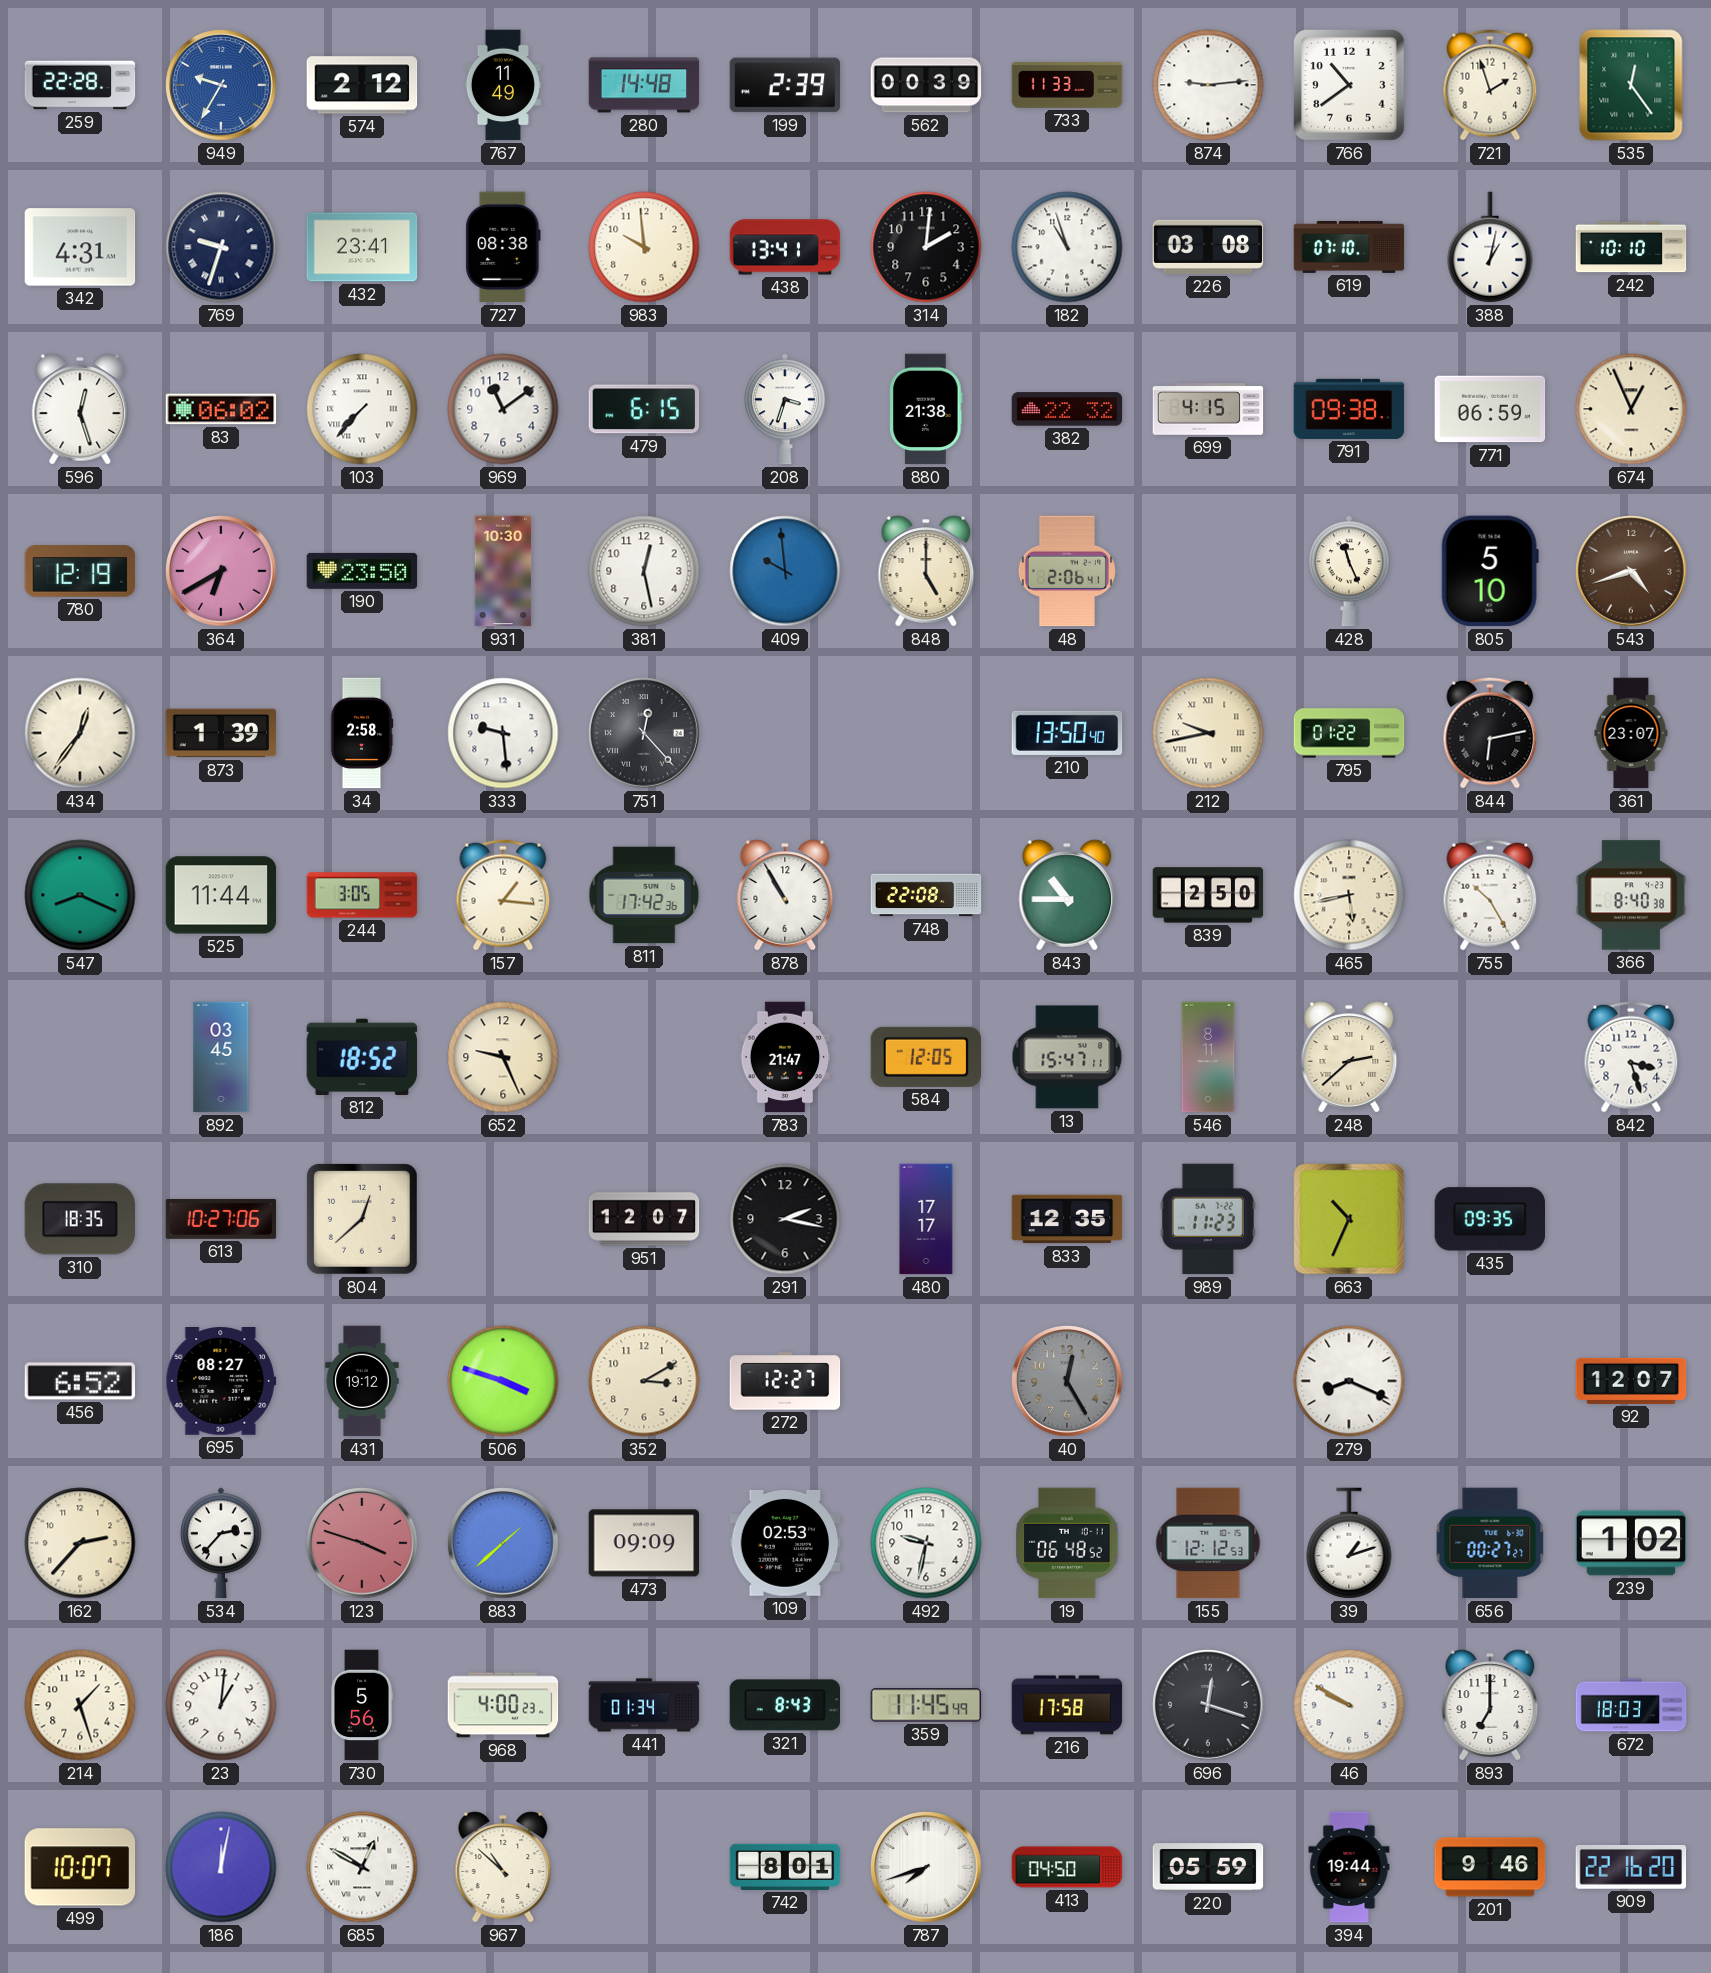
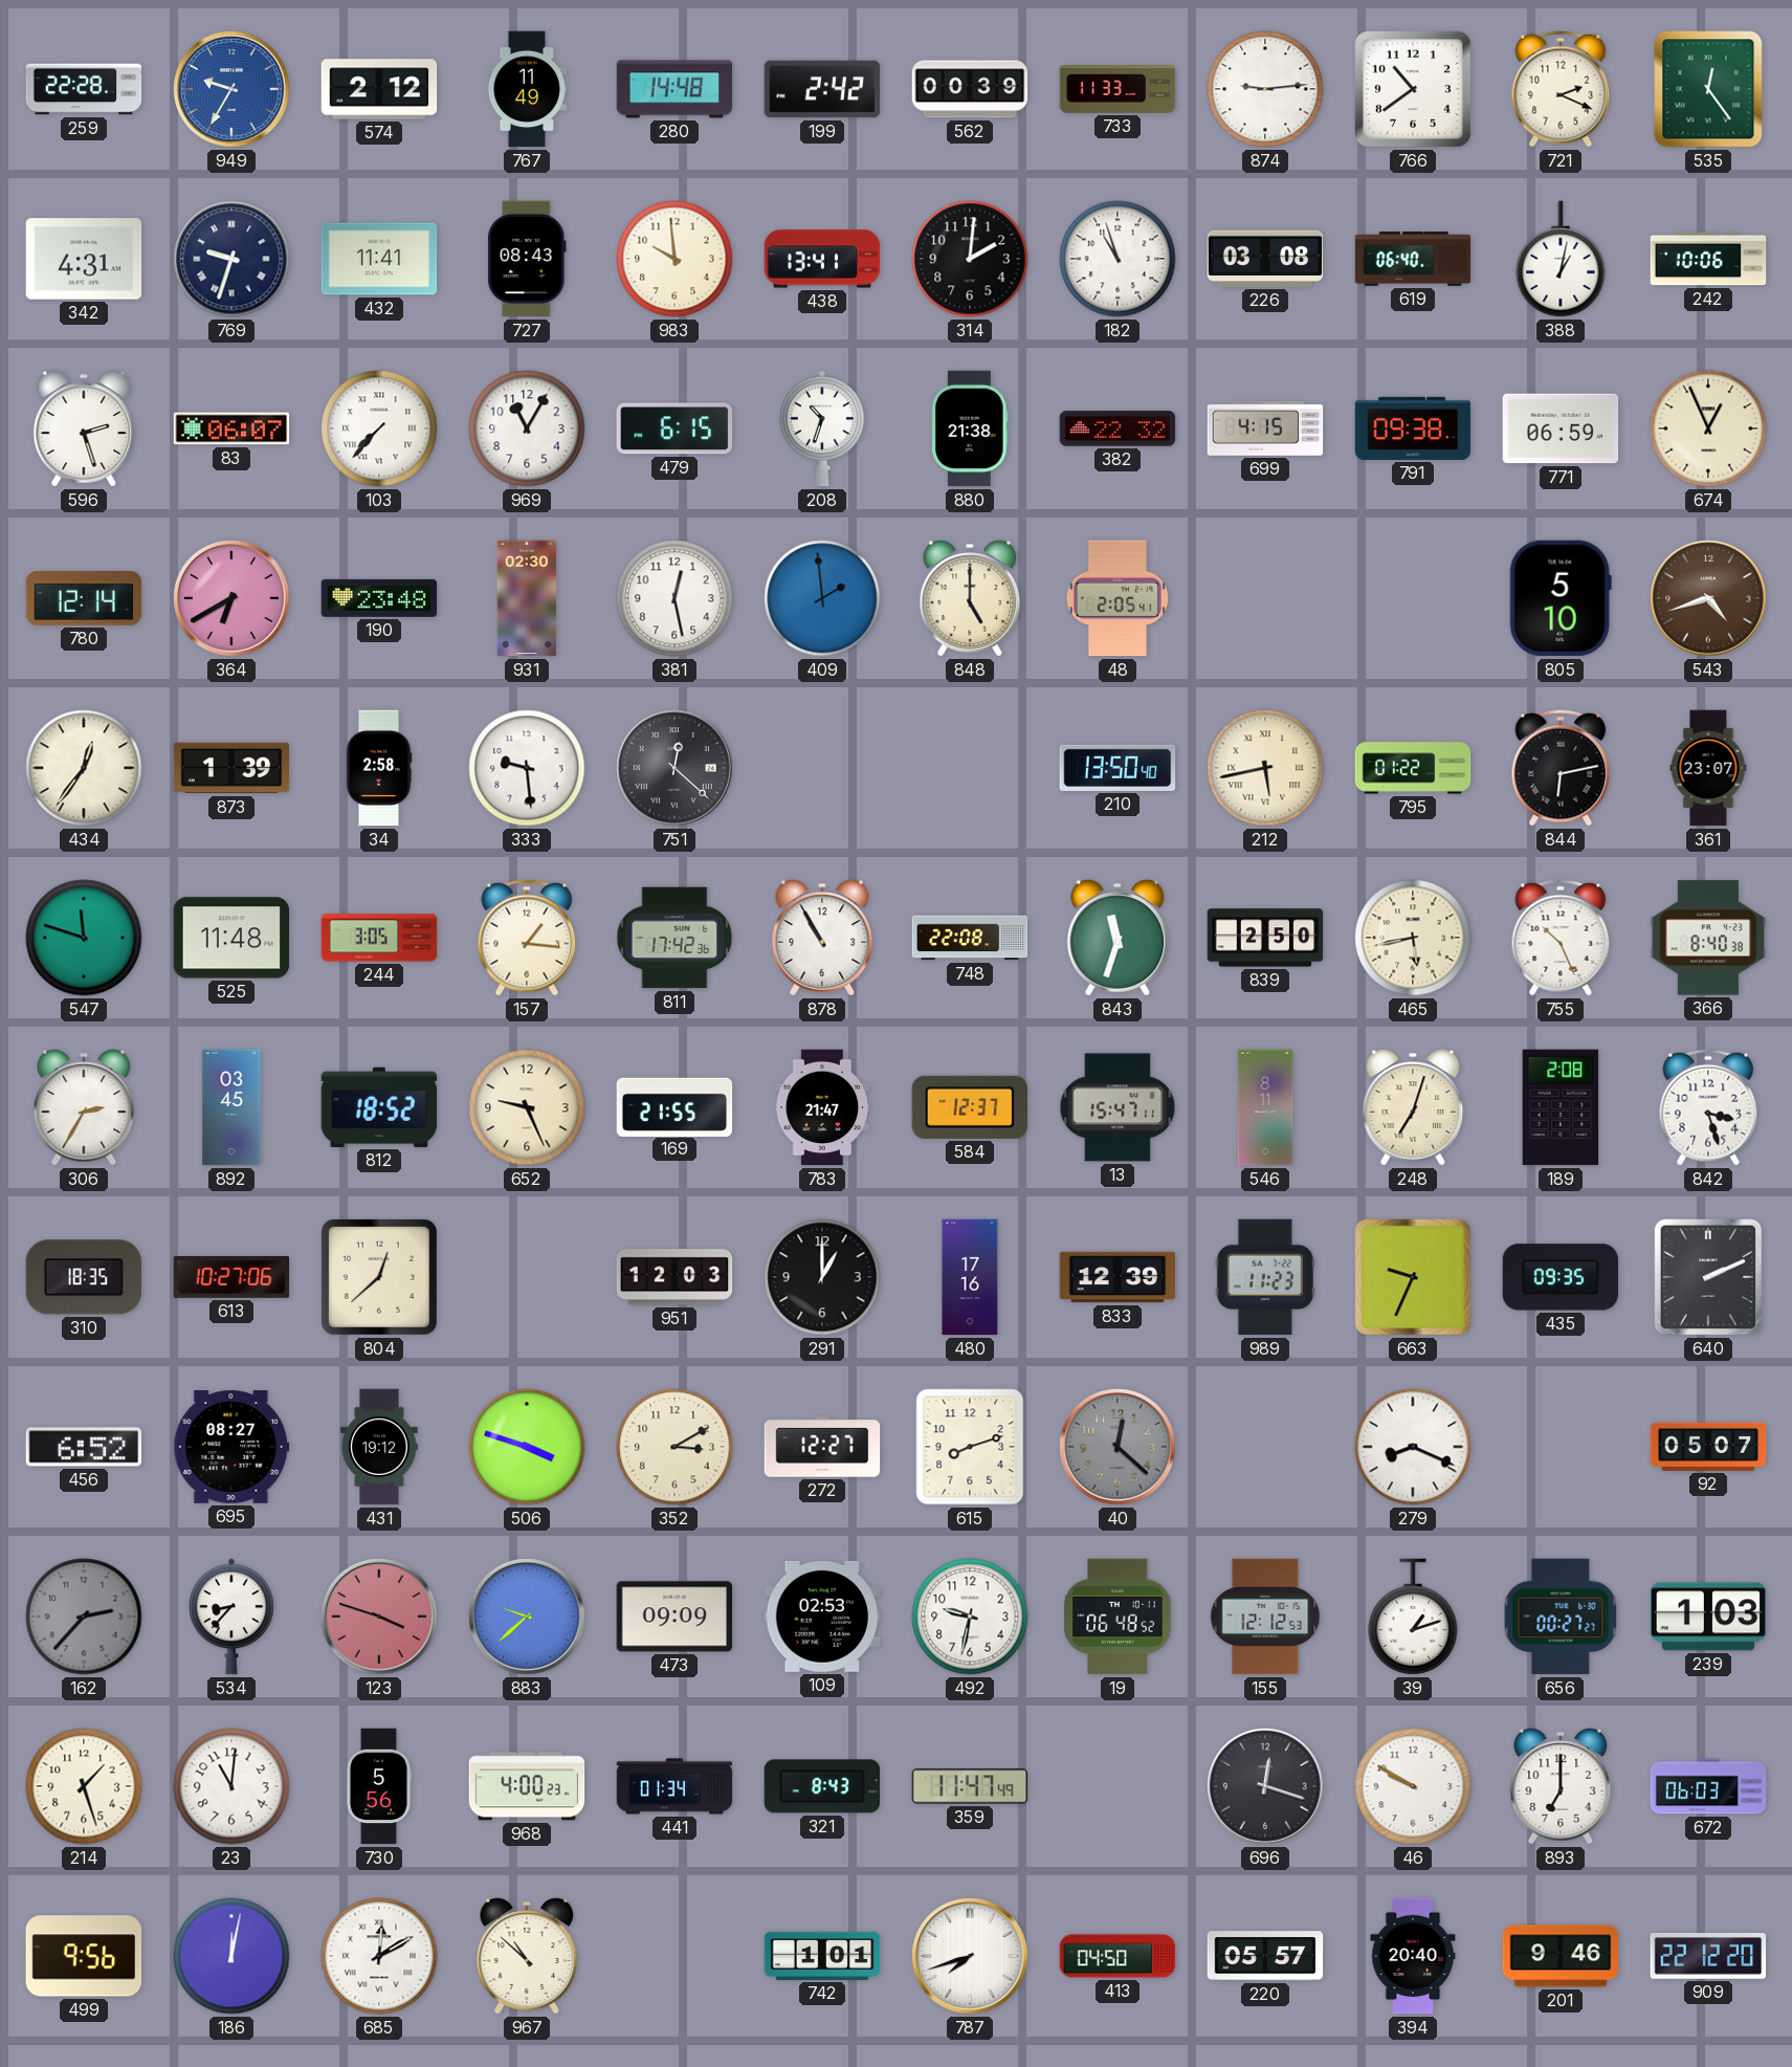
199: 2:39 -> 2:42 (822, 89)
721: 1:57 -> 2:19 (1561, 89)
432: 23:41 -> 11:41 (379, 259)
727: 08:38 -> 08:43 (527, 259)
619: 07:10 -> 06:40 (1413, 259)
242: 10:10 -> 10:06 (1708, 259)
596: 12:27 -> 2:27 (84, 428)
83: 06:02 -> 06:07 (231, 428)
969: 11:09 -> 11:05 (527, 428)
208: 3:33 -> 10:33 (823, 428)
780: 12:19 -> 12:14 (84, 598)
190: 23:50 -> 23:48 (379, 598)
931: 10:30 -> 02:30 (527, 598)
409: 9:59 -> 1:59 (822, 598)
48: 2:06 -> 2:05 (1118, 598)
428: 11:26 -> none (1350, 571)
751: 12:23 -> 12:22 (674, 768)
212: 9:43 -> 5:43 (1265, 768)
547: 8:19 -> 11:48 (84, 938)
525: 11:44 -> 11:48 (231, 938)
843: 10:45 -> 11:33 (1118, 938)
755: 10:25 -> 10:26 (1561, 938)
306: none -> 2:35 (84, 1107)
169: none -> 21:55 (674, 1106)
584: 12:05 -> 12:37 (969, 1107)
248: 2:38 -> 7:03 (1413, 1107)
189: none -> 2:08 (1561, 1107)
951: 12:07 -> 12:03 (674, 1277)
291: 2:17 -> 1:00 (822, 1277)
480: 17:17 -> 17:16 (970, 1277)
833: 12:35 -> 12:39 (1118, 1277)
663: 10:34 -> 9:34 (1413, 1277)
640: none -> 2:11 (1708, 1277)
615: none -> 8:12 (970, 1447)
40: 12:25 -> 12:22 (1118, 1447)
92: 12:07 -> 05:07 (1708, 1447)
162 dial: cream -> grey (84, 1617)
534: 2:37 -> 8:37 (233, 1617)
883: 1:38 -> 9:38 (527, 1617)
239: 1:02 -> 1:03 (1708, 1617)
23: 1:01 -> 11:01 (231, 1786)
359: 11:45 -> 11:47 (970, 1786)
216: 17:58 -> none (1067, 1705)
672: 18:03 -> 06:03 (1708, 1786)
499: 10:07 -> 9:56 (84, 1956)
685: 12:50 -> 12:10 (379, 1956)
742: 8:01 -> 1:01 (822, 1956)
220: 05:59 -> 05:57 (1265, 1956)
394: 19:44 -> 20:40 (1413, 1956)
909: 22:16 -> 22:12 (1708, 1957)
